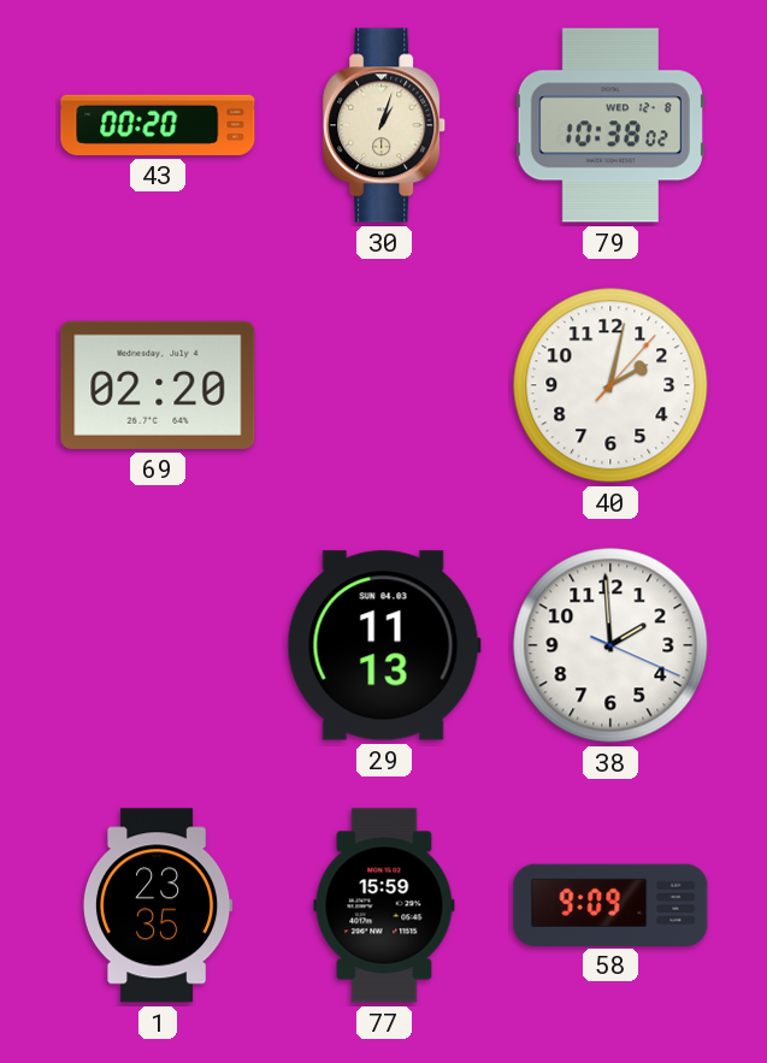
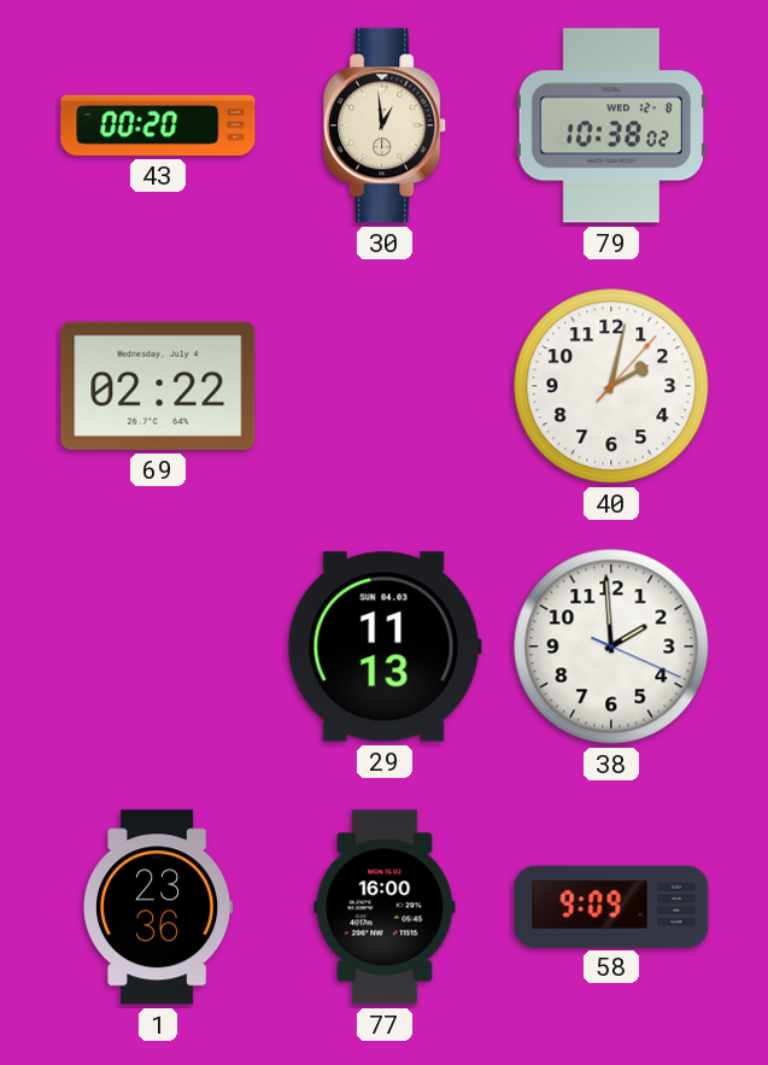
30: 1:03 -> 12:59 (386, 125)
69: 02:20 -> 02:22 (158, 386)
1: 23:35 -> 23:36 (158, 907)
77: 15:59 -> 16:00 (385, 907)
